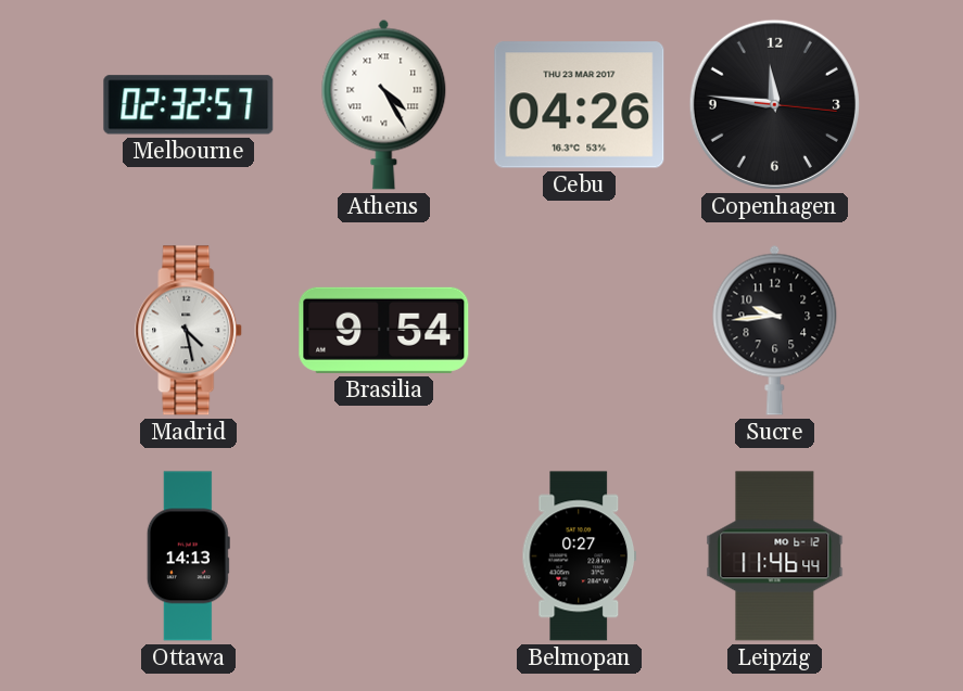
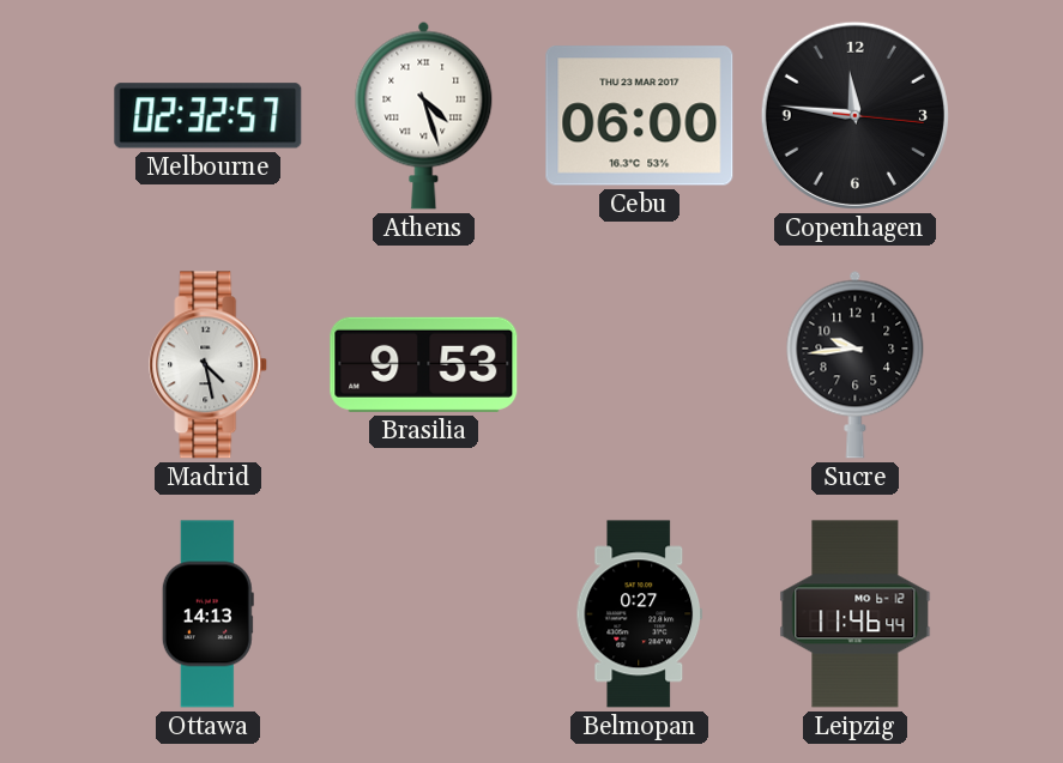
Athens: 4:25 -> 4:27 (424, 115)
Cebu: 04:26 -> 06:00 (640, 116)
Brasilia: 9:54 -> 9:53 (424, 364)
